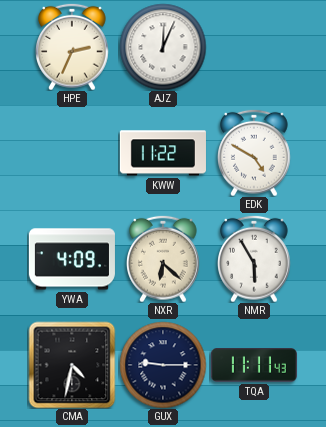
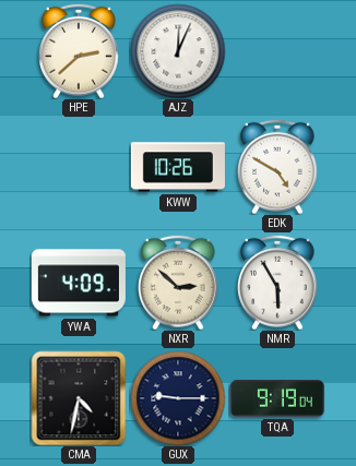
HPE: 2:34 -> 2:38 (79, 51)
KWW: 11:22 -> 10:26 (178, 167)
NXR: 6:22 -> 2:52 (178, 283)
TQA: 11:11 -> 9:19 (277, 398)
